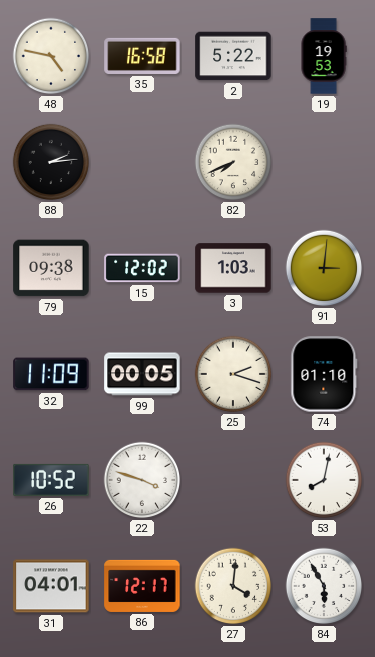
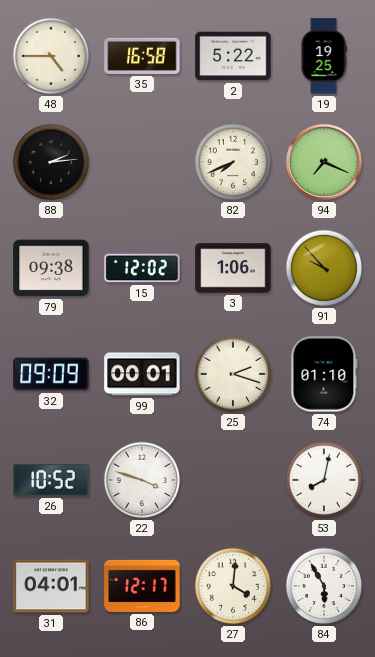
48: 4:47 -> 4:45 (51, 56)
19: 19:53 -> 19:25 (324, 56)
94: none -> 7:19 (324, 162)
3: 1:03 -> 1:06 (233, 268)
91: 3:01 -> 9:53 (324, 268)
32: 11:09 -> 09:09 (51, 374)
99: 00:05 -> 00:01 (142, 374)
